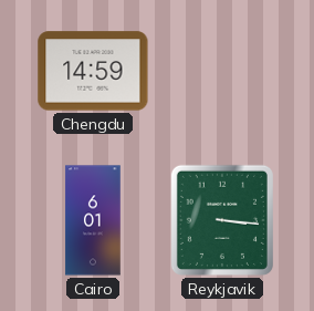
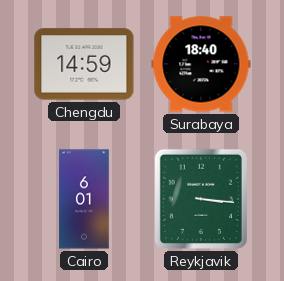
Surabaya: none -> 18:40 (201, 64)
